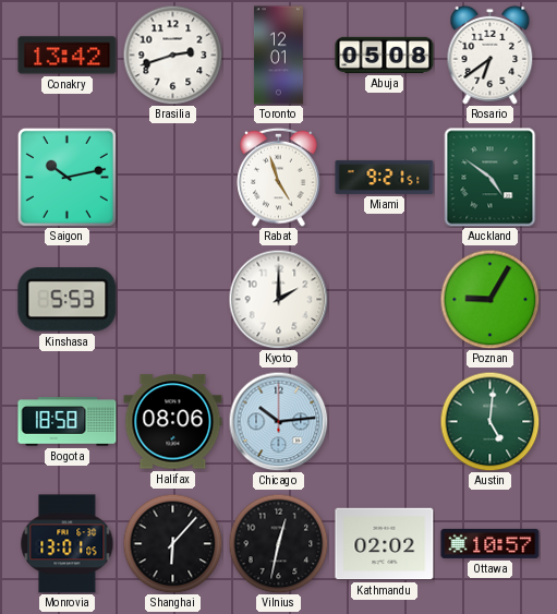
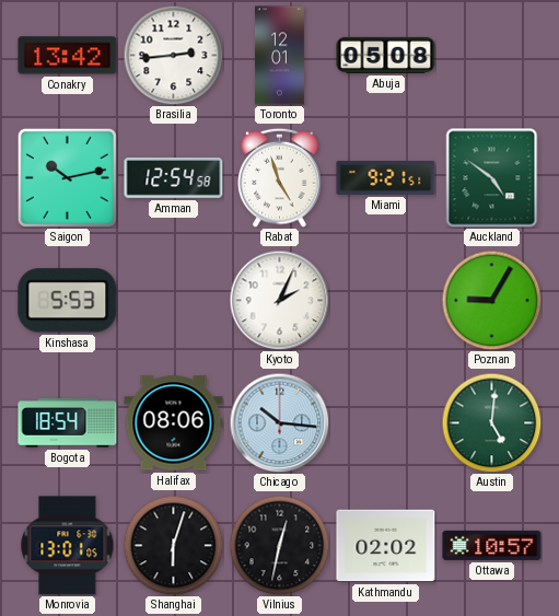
Brasilia: 2:42 -> 2:44 (173, 55)
Rosario: 6:39 -> none (491, 55)
Amman: none -> 12:54 (174, 178)
Kyoto: 2:00 -> 2:04 (279, 300)
Bogota: 18:58 -> 18:54 (68, 423)
Chicago: 10:14 -> 10:16 (279, 422)
Shanghai: 6:07 -> 6:03 (173, 545)
